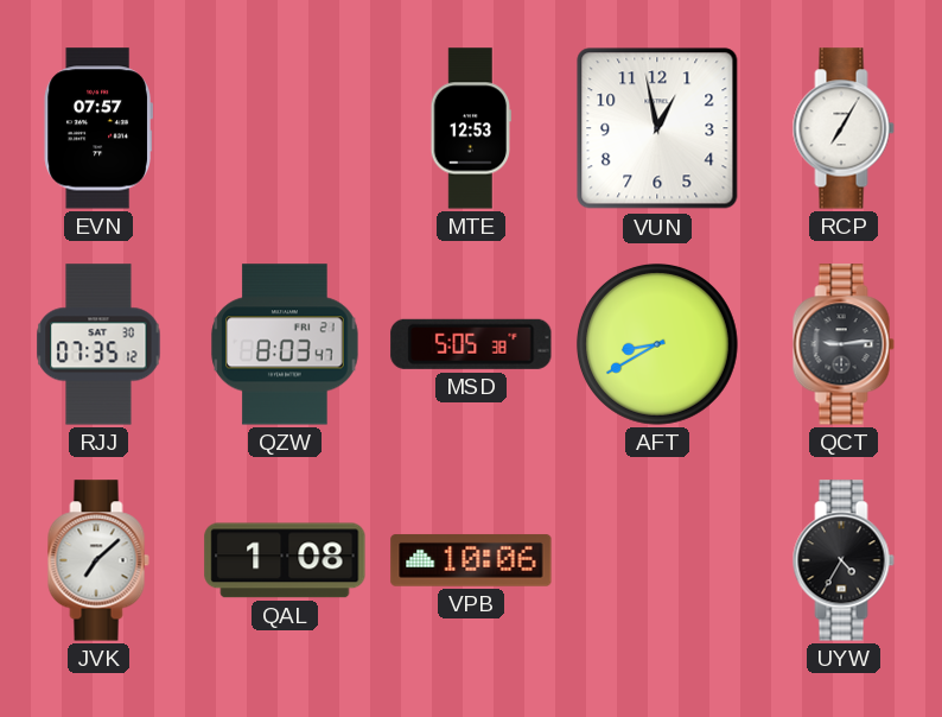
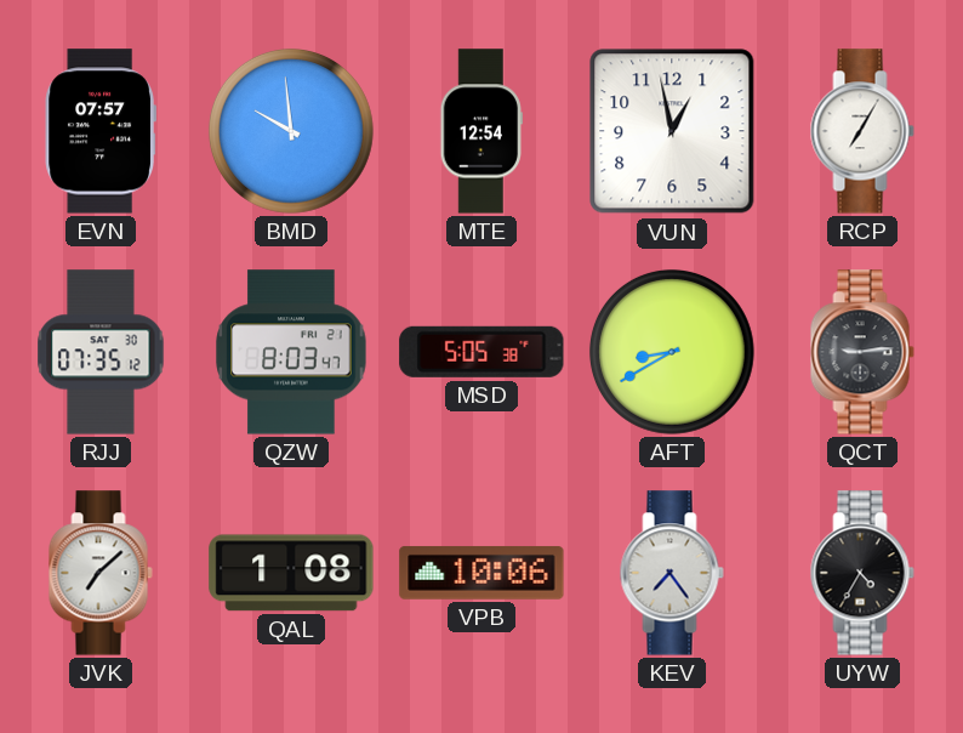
BMD: none -> 9:59 (291, 131)
MTE: 12:53 -> 12:54 (480, 131)
KEV: none -> 7:24 (672, 573)
